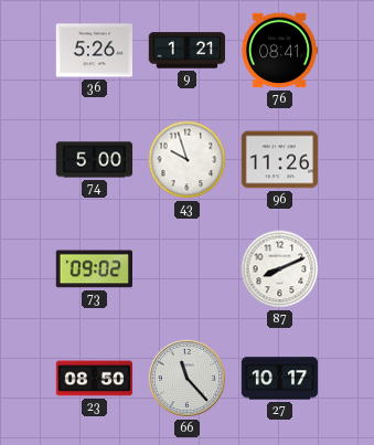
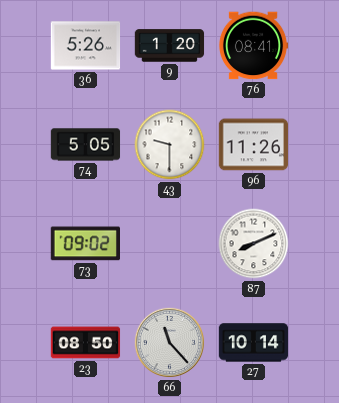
9: 1:21 -> 1:20 (170, 46)
74: 5:00 -> 5:05 (86, 145)
43: 9:57 -> 9:30 (170, 145)
27: 10:17 -> 10:14 (254, 343)
